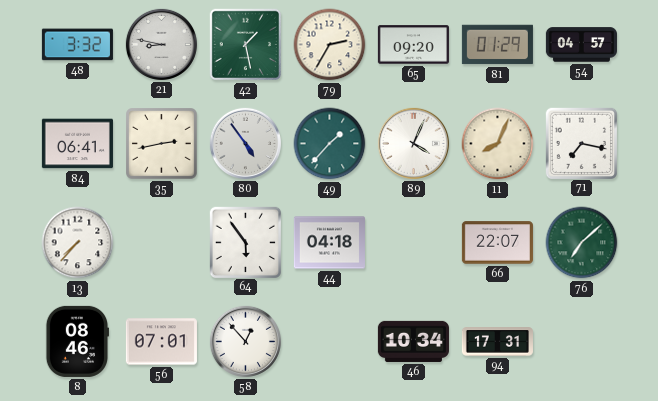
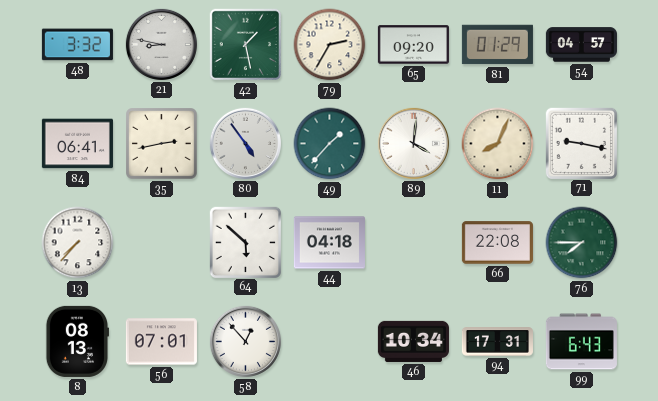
89: 4:04 -> 4:01 (413, 143)
71: 7:17 -> 9:17 (581, 143)
64: 5:54 -> 5:52 (245, 242)
66: 22:07 -> 22:08 (497, 243)
76: 7:08 -> 7:45 (582, 243)
8: 08:46 -> 08:13 (77, 341)
99: none -> 6:43 (581, 342)
